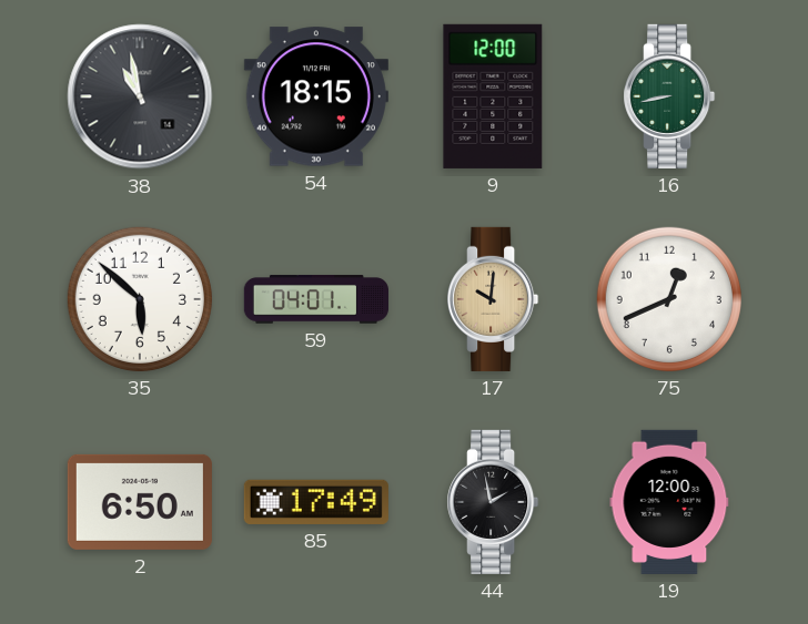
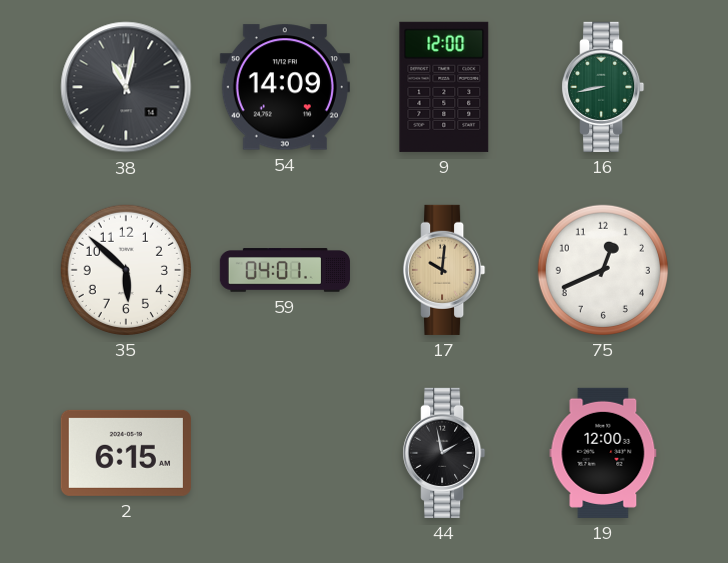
38: 10:58 -> 11:02 (126, 87)
54: 18:15 -> 14:09 (285, 87)
2: 6:50 -> 6:15 (126, 453)
85: 17:49 -> none (316, 502)
